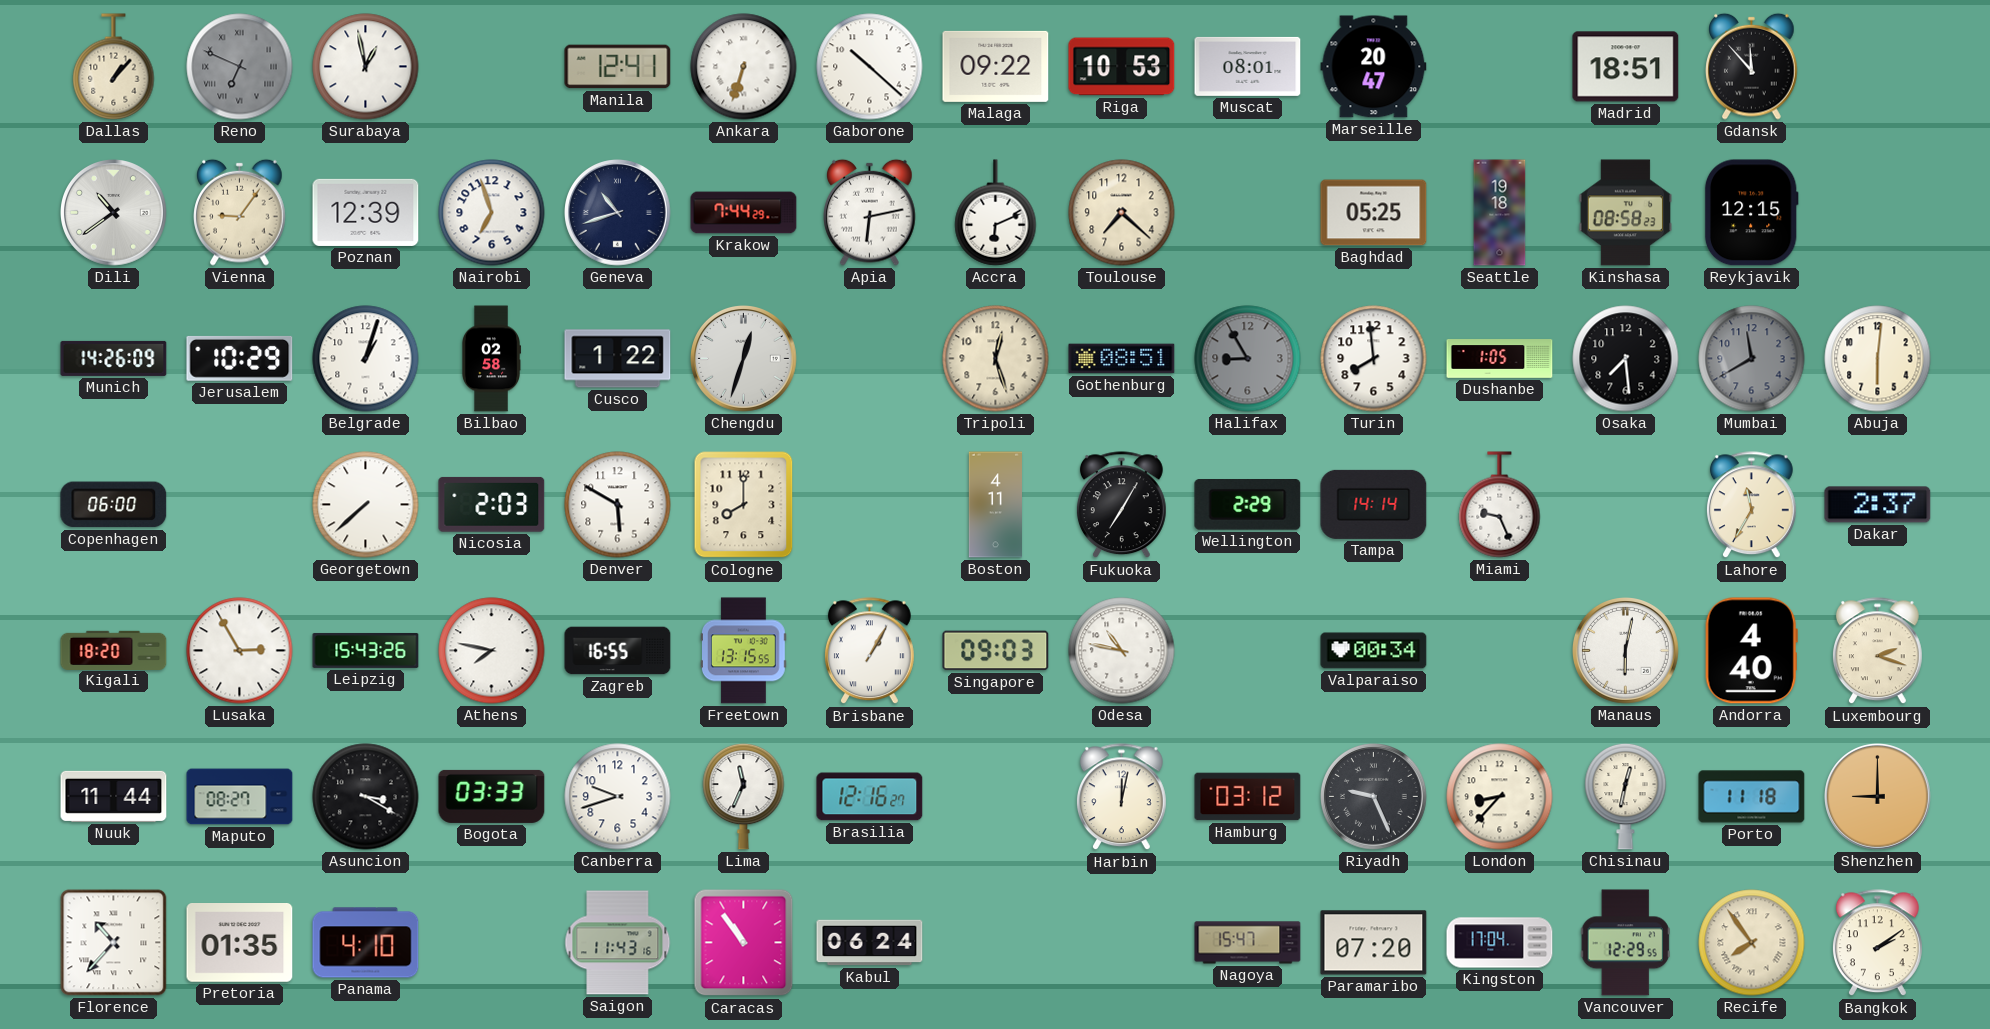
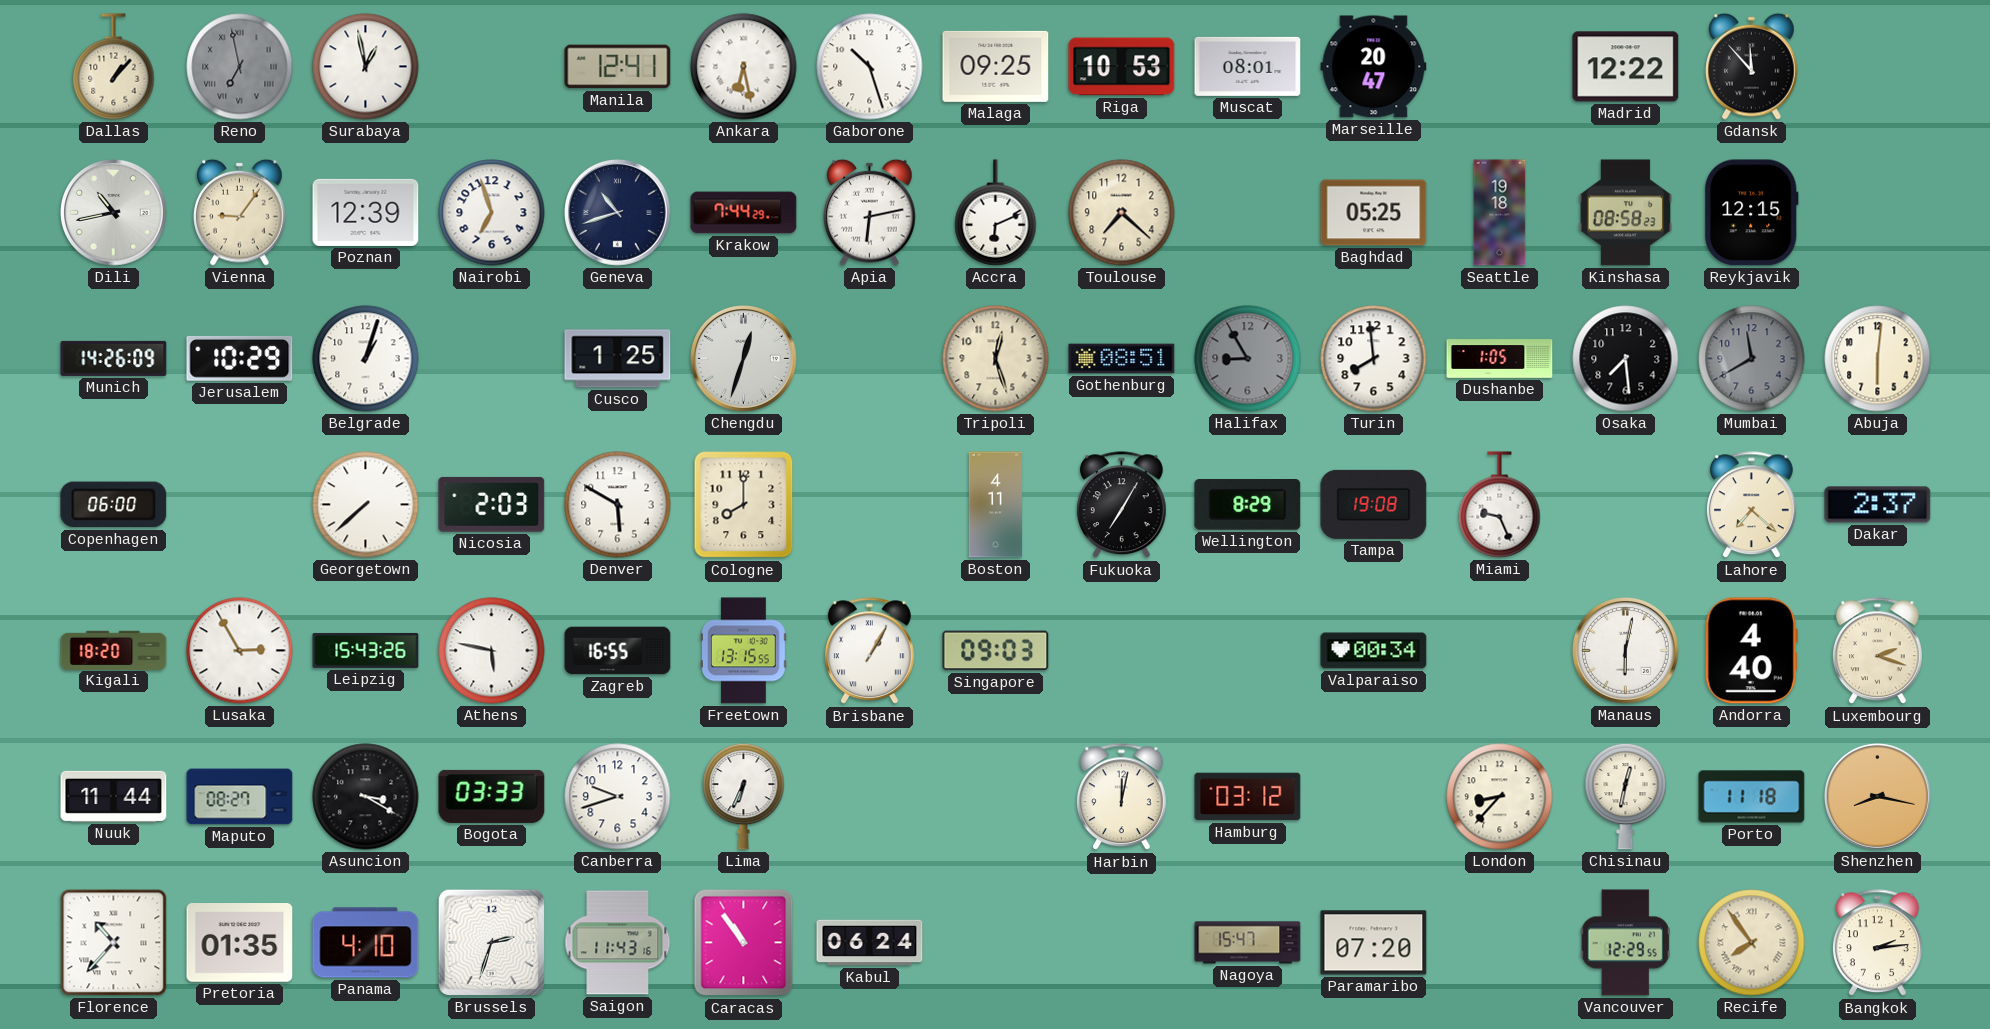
Reno: 6:49 -> 6:58 (240, 67)
Ankara: 6:33 -> 6:28 (744, 67)
Gaborone: 10:22 -> 10:27 (870, 67)
Malaga: 09:22 -> 09:25 (996, 66)
Madrid: 18:51 -> 12:22 (1626, 67)
Dili: 10:39 -> 10:43 (114, 213)
Bilbao: 02:58 -> none (490, 359)
Cusco: 1:22 -> 1:25 (618, 359)
Wellington: 2:29 -> 8:29 (1248, 505)
Tampa: 14:14 -> 19:08 (1374, 504)
Lahore: 11:35 -> 7:22 (1751, 505)
Athens: 7:47 -> 5:47 (492, 651)
Odesa: 10:47 -> none (1122, 651)
Lima: 11:34 -> 6:34 (744, 796)
Brasilia: 12:16 -> none (870, 797)
Riyadh: 9:26 -> none (1374, 797)
Shenzhen: 9:00 -> 8:17 (1878, 797)
Brussels: none -> 2:33 (491, 942)
Kingston: 17:04 -> none (1500, 943)
Bangkok: 2:09 -> 2:14 (1877, 943)
